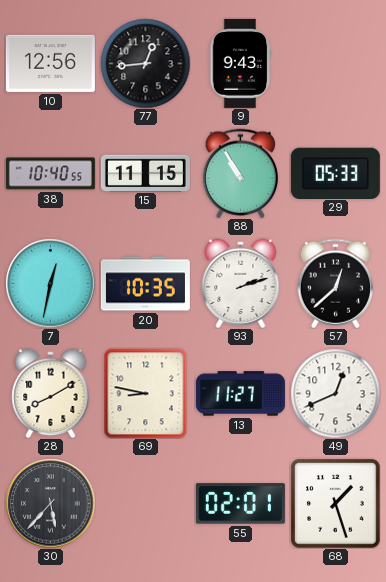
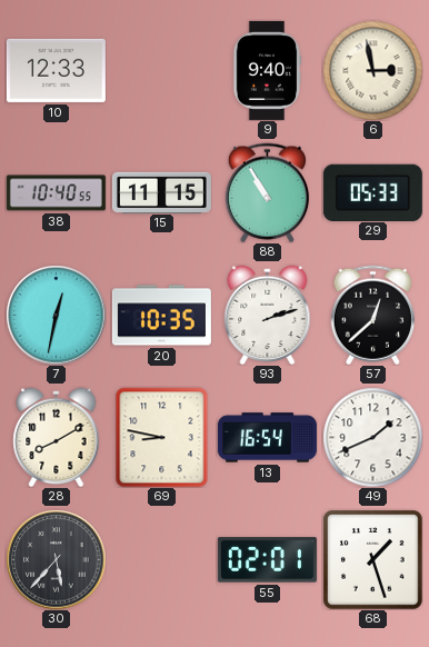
10: 12:56 -> 12:33 (56, 70)
77: 12:44 -> none (145, 63)
9: 9:43 -> 9:40 (267, 70)
6: none -> 2:58 (372, 70)
13: 11:27 -> 16:54 (267, 438)
49: 12:41 -> 1:41 (372, 437)
